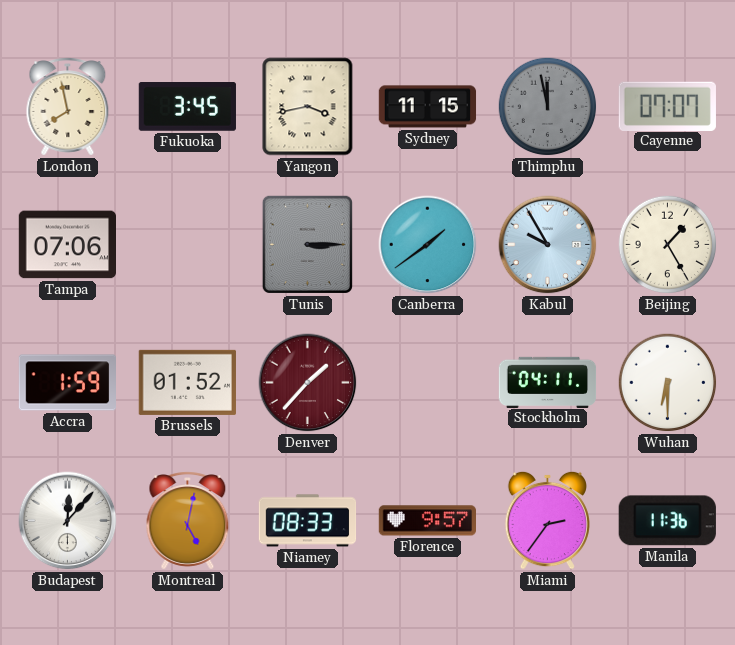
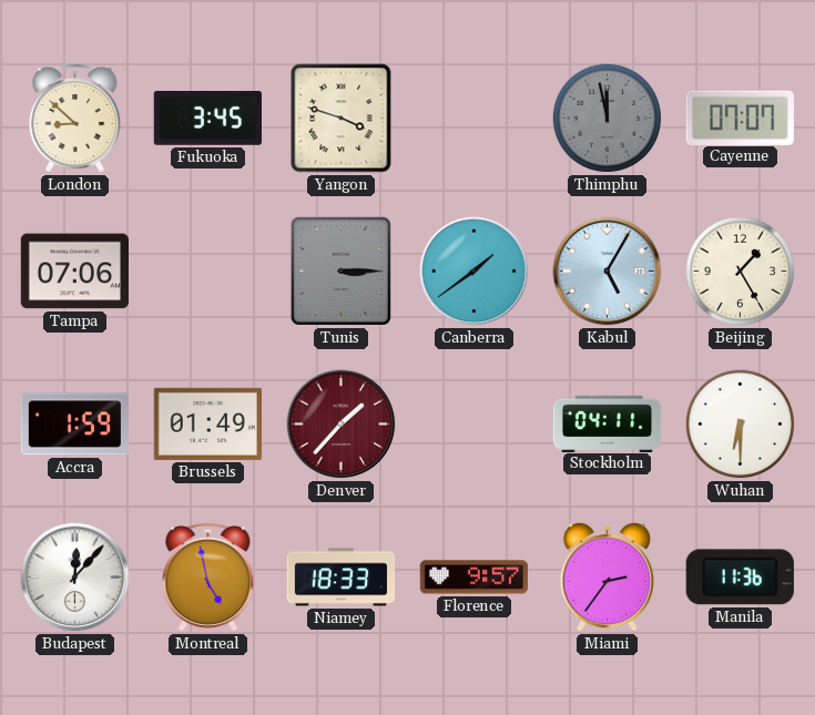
London: 7:58 -> 8:52 (75, 119)
Yangon: 3:43 -> 3:48 (342, 119)
Sydney: 11:15 -> none (428, 107)
Kabul: 9:55 -> 5:05 (608, 272)
Brussels: 01:52 -> 01:49 (207, 423)
Montreal: 5:02 -> 4:58 (208, 578)
Niamey: 08:33 -> 18:33 (342, 578)
